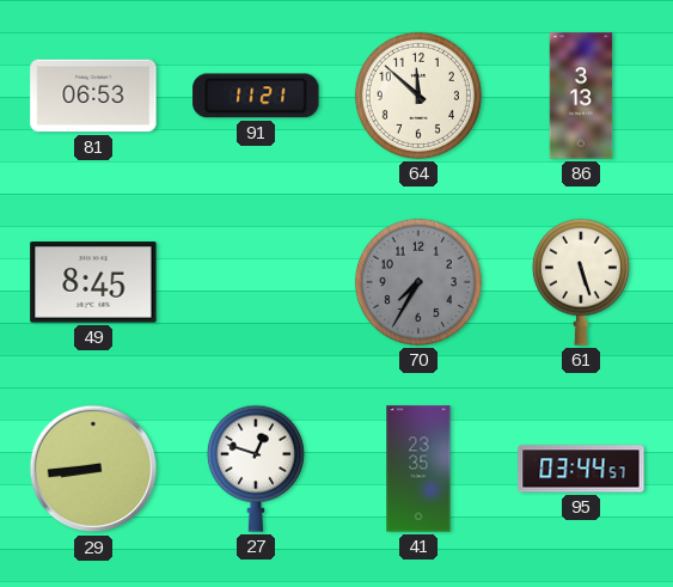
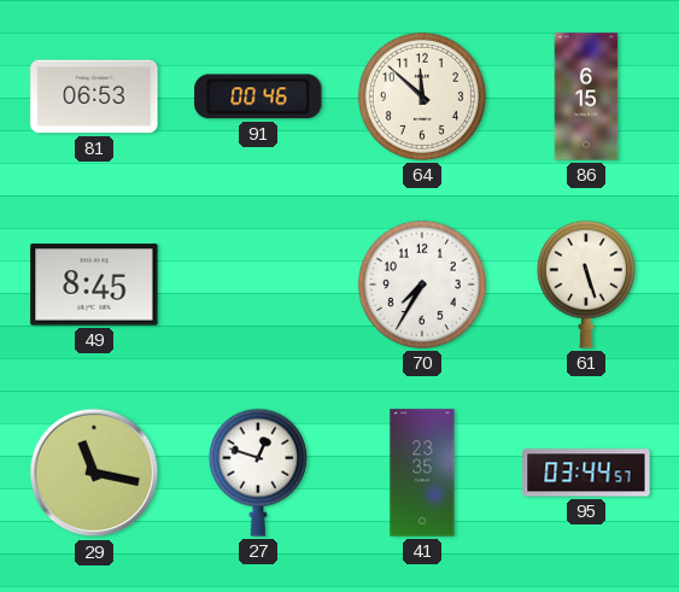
91: 11:21 -> 00:46 (258, 96)
86: 3:13 -> 6:15 (586, 96)
70 dial: grey -> white (422, 285)
29: 8:44 -> 11:17 (94, 473)
